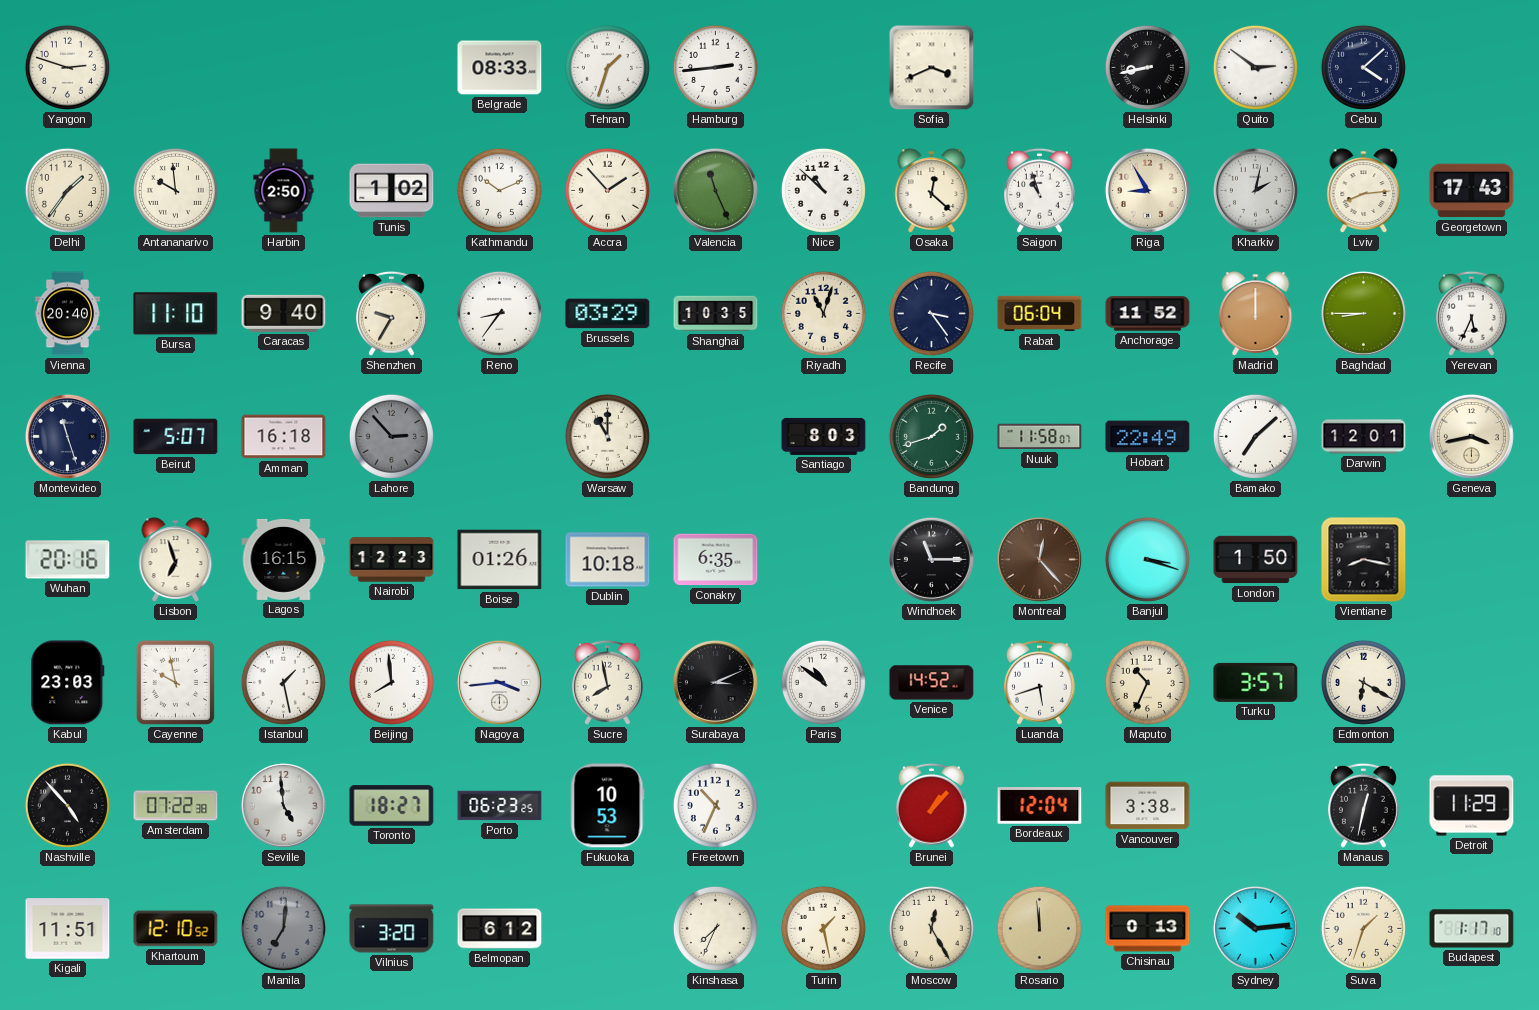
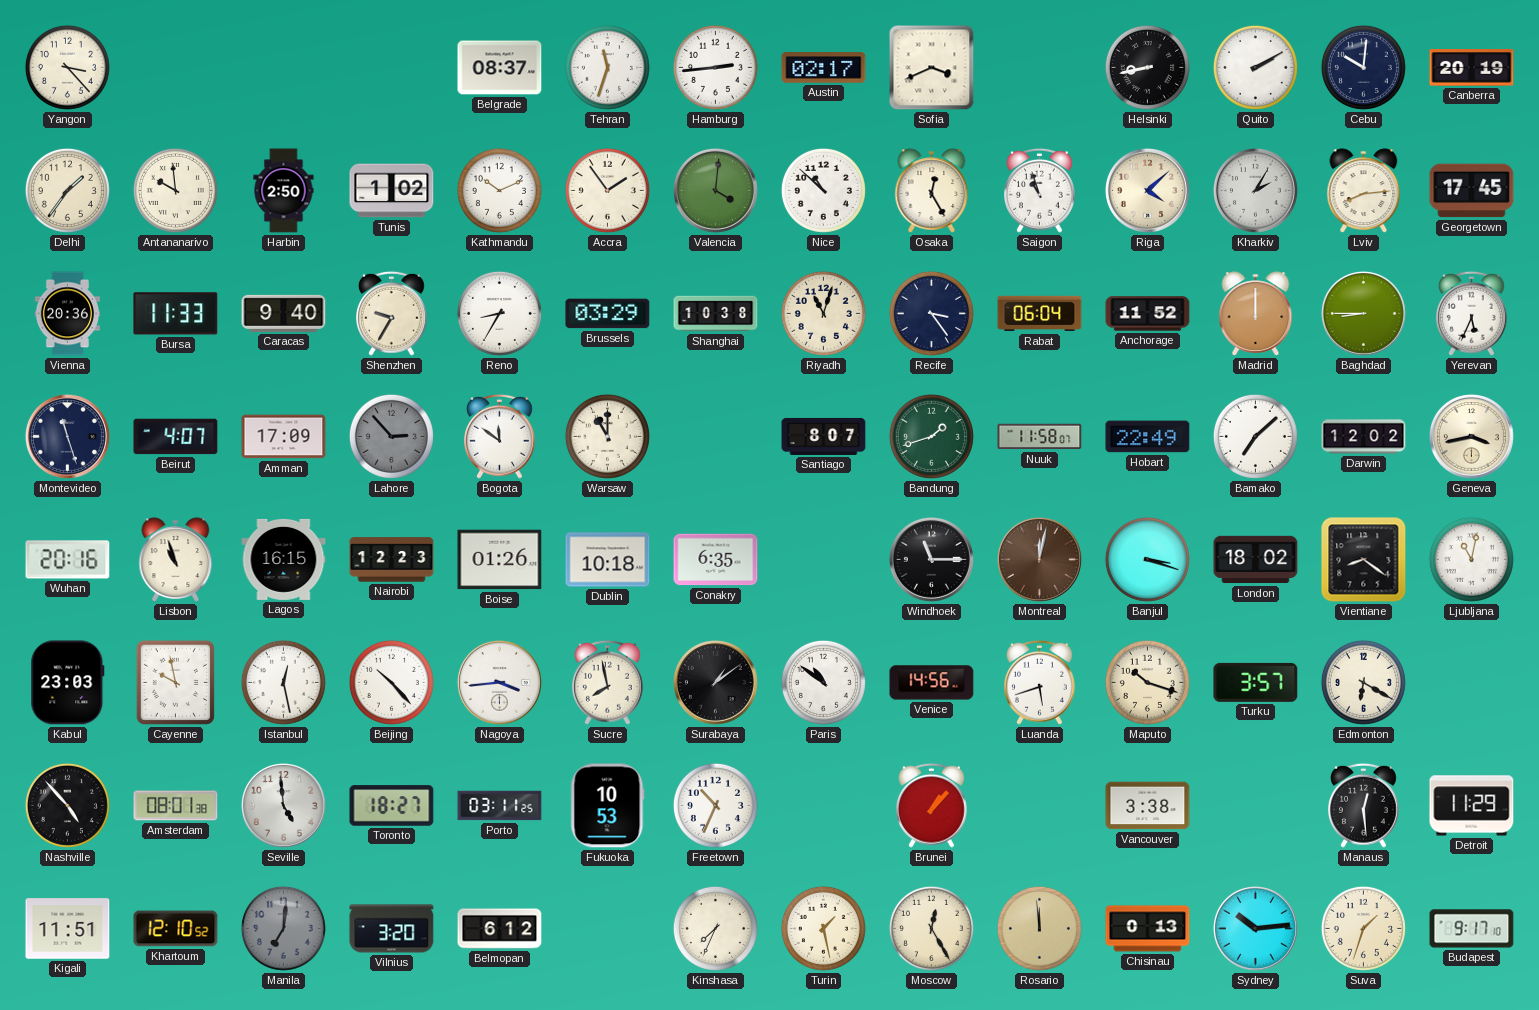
Yangon: 2:48 -> 3:23 (67, 67)
Belgrade: 08:33 -> 08:37 (500, 68)
Tehran: 1:33 -> 11:33 (607, 67)
Austin: none -> 02:17 (824, 68)
Quito: 2:51 -> 2:10 (1255, 67)
Cebu: 4:08 -> 10:01 (1363, 67)
Canberra: none -> 20:19 (1472, 68)
Accra: 1:53 -> 1:54 (607, 190)
Valencia: 11:26 -> 4:01 (715, 190)
Osaka: 12:22 -> 12:25 (932, 191)
Riga: 8:55 -> 4:08 (1147, 190)
Kharkiv: 2:02 -> 2:05 (1255, 190)
Georgetown: 17:43 -> 17:45 (1472, 191)
Vienna: 20:40 -> 20:36 (67, 314)
Bursa: 11:10 -> 11:33 (176, 314)
Reno: 8:36 -> 8:35 (499, 313)
Shanghai: 10:35 -> 10:38 (716, 314)
Beirut: 5:07 -> 4:07 (176, 437)
Amman: 16:18 -> 17:09 (284, 437)
Bogota: none -> 11:51 (500, 436)
Santiago: 8:03 -> 8:07 (824, 436)
Darwin: 12:01 -> 12:02 (1364, 437)
Lisbon: 6:57 -> 10:57 (176, 560)
Montreal: 12:23 -> 12:02 (1039, 559)
London: 1:50 -> 18:02 (1256, 560)
Vientiane: 8:17 -> 8:21 (1364, 560)
Ljubljana: none -> 11:02 (1471, 559)
Istanbul: 1:28 -> 12:28 (283, 682)
Beijing: 7:59 -> 10:23 (391, 682)
Surabaya: 3:11 -> 1:09 (715, 682)
Venice: 14:52 -> 14:56 (932, 683)
Maputo: 10:34 -> 10:18 (1147, 682)
Amsterdam: 07:22 -> 08:01 (176, 806)
Porto: 06:23 -> 03:11 (500, 806)
Bordeaux: 12:04 -> none (1040, 806)
Manaus: 12:32 -> 12:29 (1364, 805)
Budapest: 1:17 -> 9:17 (1472, 929)
